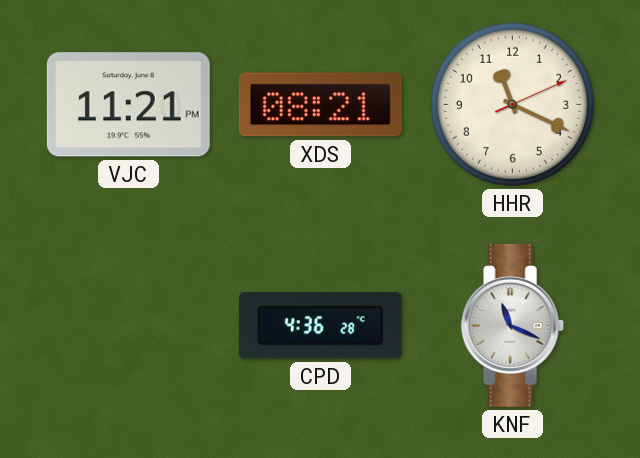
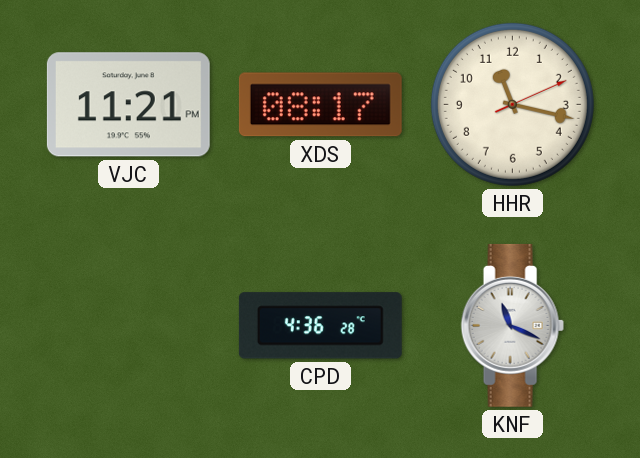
XDS: 08:21 -> 08:17 (320, 105)
HHR: 11:19 -> 11:17 (512, 104)
